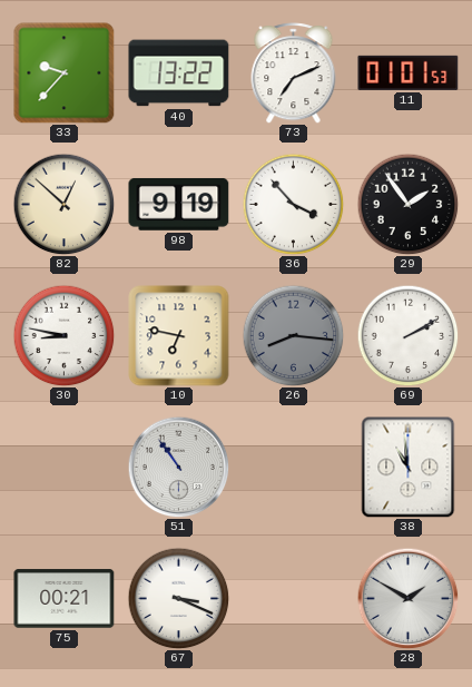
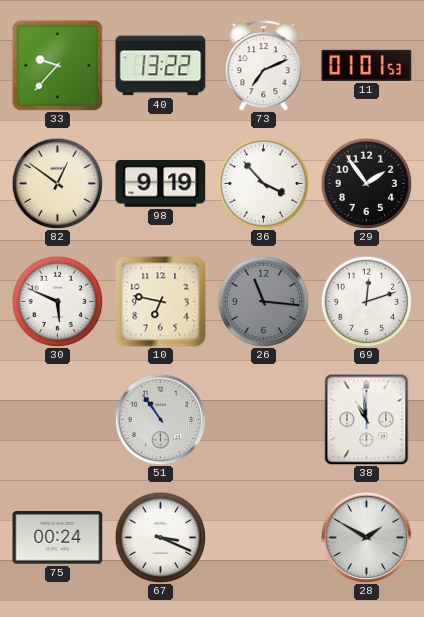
82: 12:52 -> 12:51 (57, 183)
30: 8:47 -> 5:49 (57, 301)
26: 8:16 -> 11:16 (263, 301)
69: 2:10 -> 12:12 (366, 301)
75: 00:21 -> 00:24 (58, 538)
